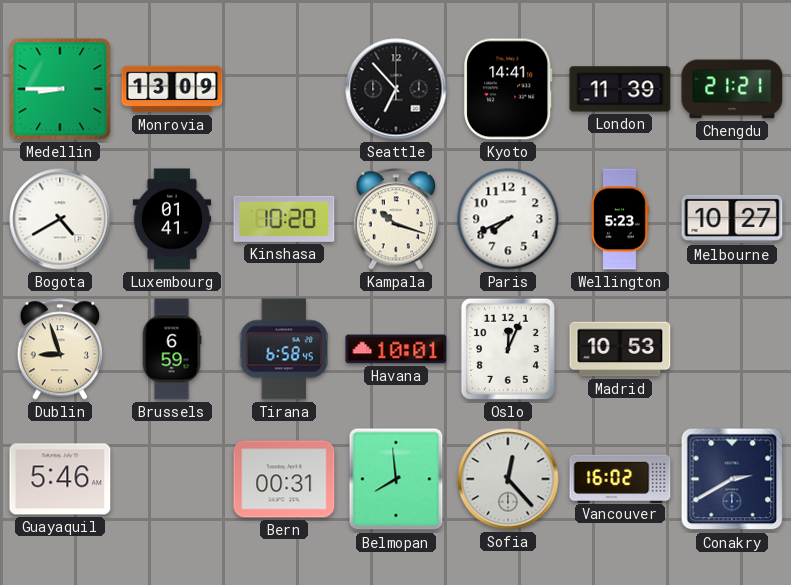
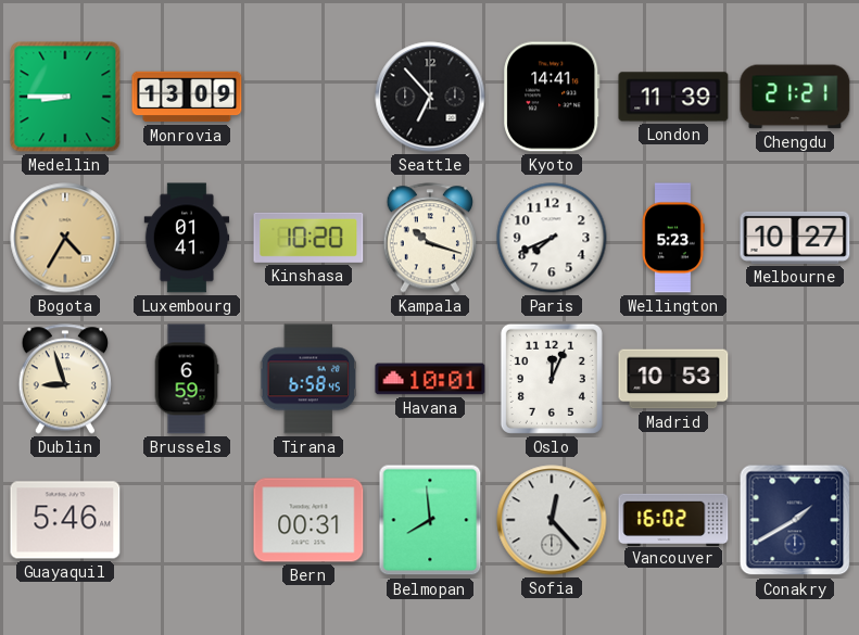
Bogota: 4:40 -> 4:35 (65, 238)
Bogota dial: white -> champagne (65, 238)
Conakry: 2:40 -> 1:40 (795, 520)
